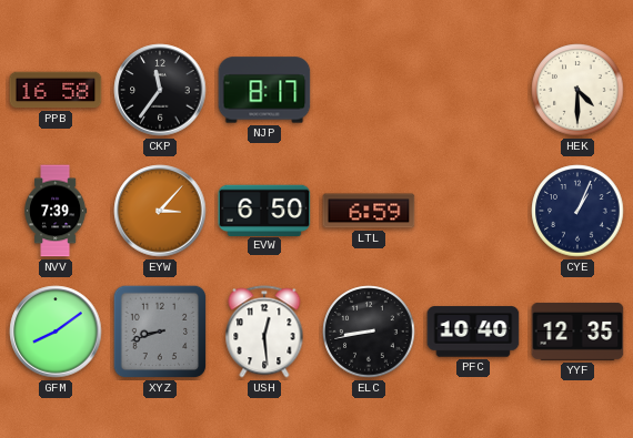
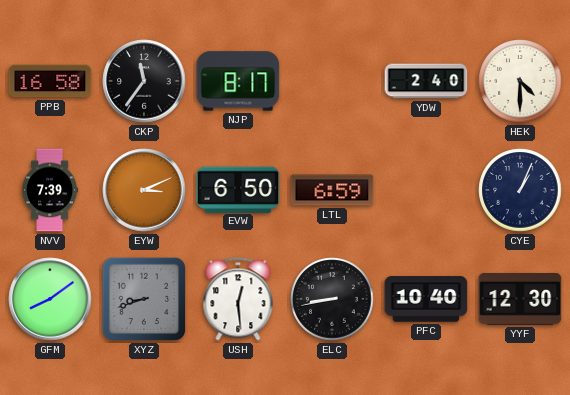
YDW: none -> 2:40 (426, 81)
EYW: 3:07 -> 3:11 (144, 190)
YYF: 12:35 -> 12:30 (520, 299)
